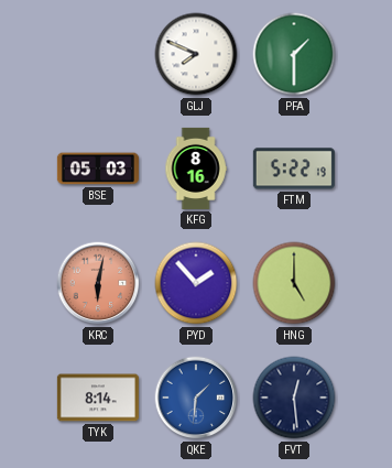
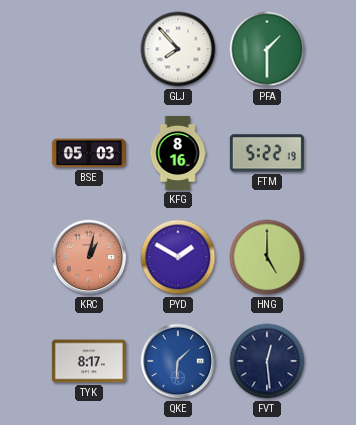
GLJ: 7:49 -> 7:53 (178, 49)
KRC: 6:02 -> 1:02 (89, 257)
PYD: 1:53 -> 1:50 (178, 257)
TYK: 8:14 -> 8:17 (89, 361)
